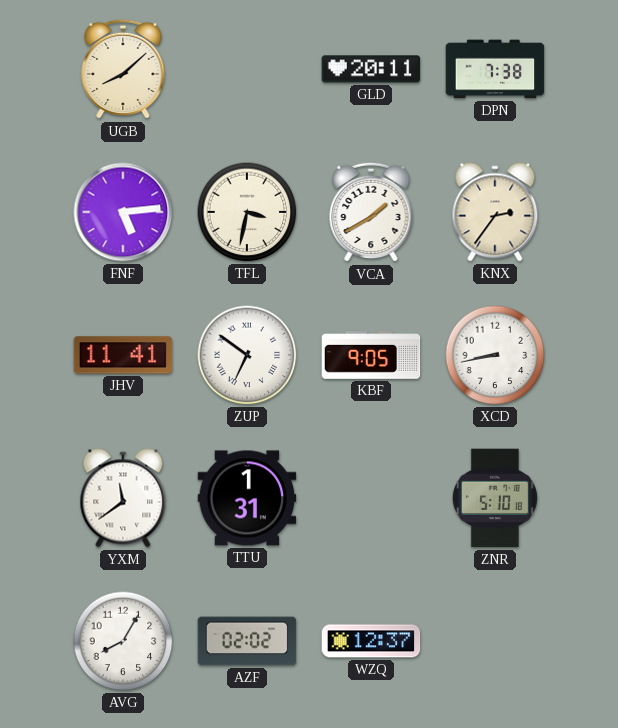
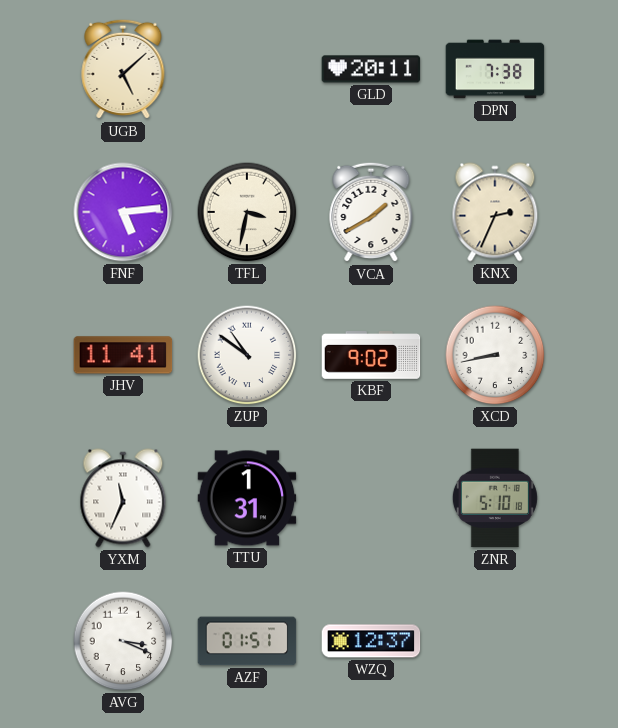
UGB: 8:08 -> 5:08 (123, 69)
KNX: 2:36 -> 2:34 (495, 212)
ZUP: 6:51 -> 10:51 (247, 355)
KBF: 9:05 -> 9:02 (371, 356)
YXM: 11:39 -> 11:34 (123, 498)
AVG: 8:05 -> 3:19 (123, 641)
AZF: 02:02 -> 01:51 (247, 641)
